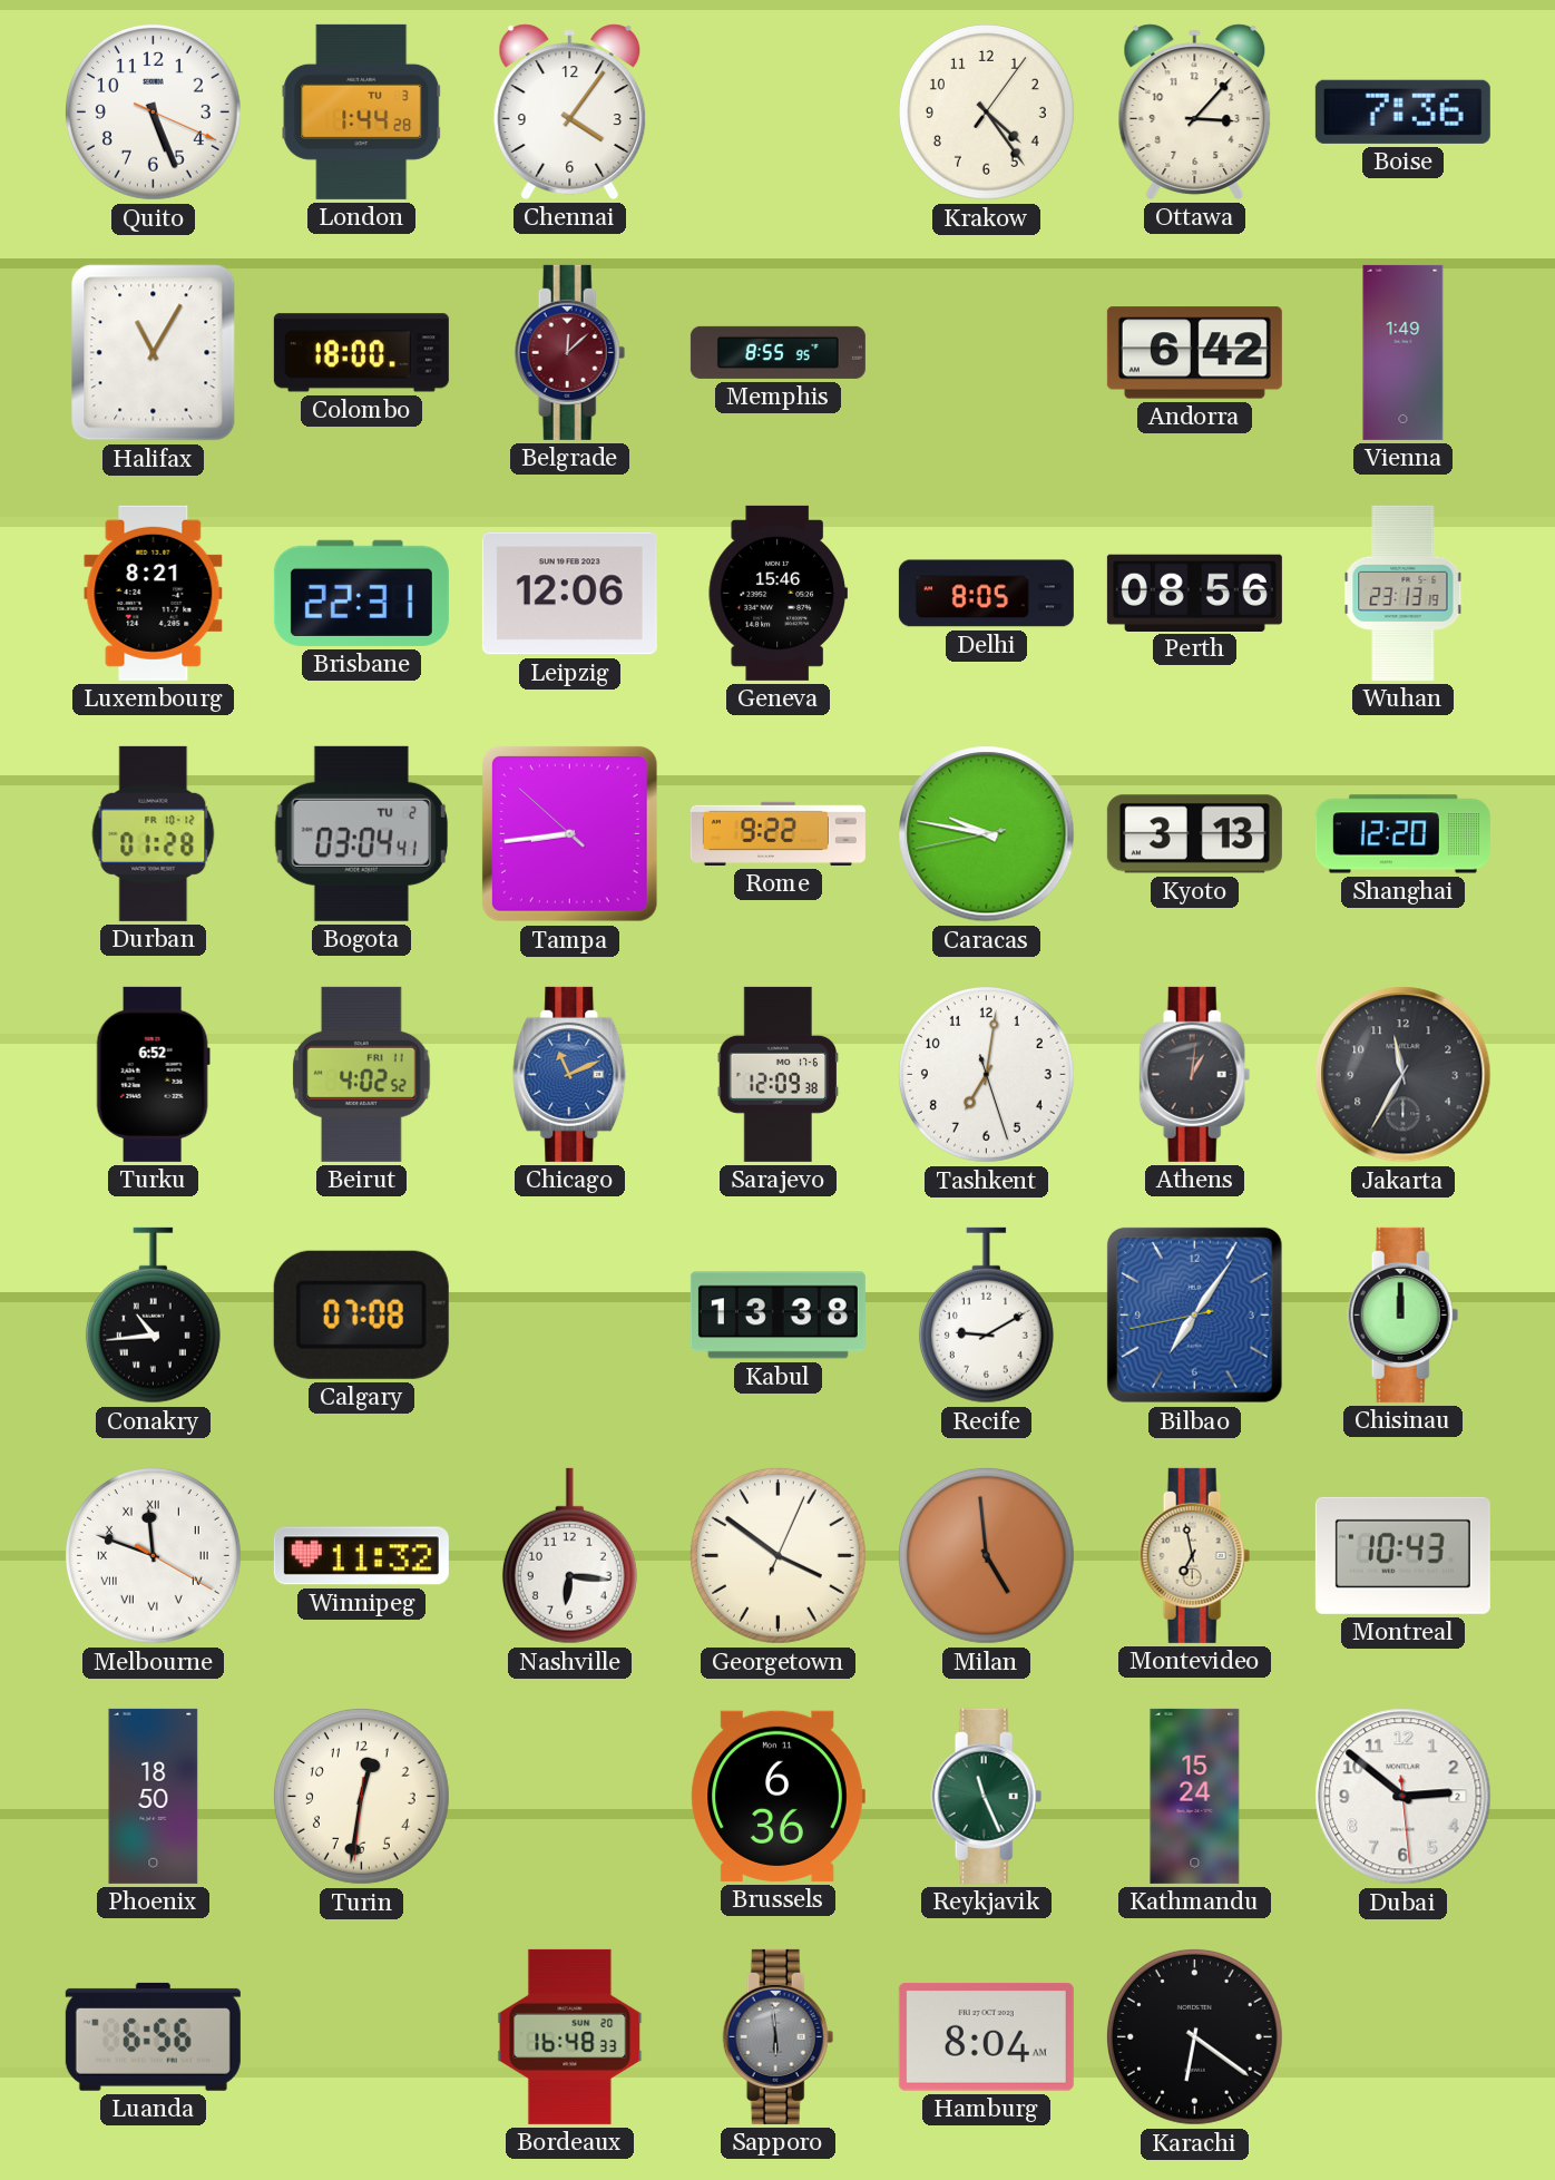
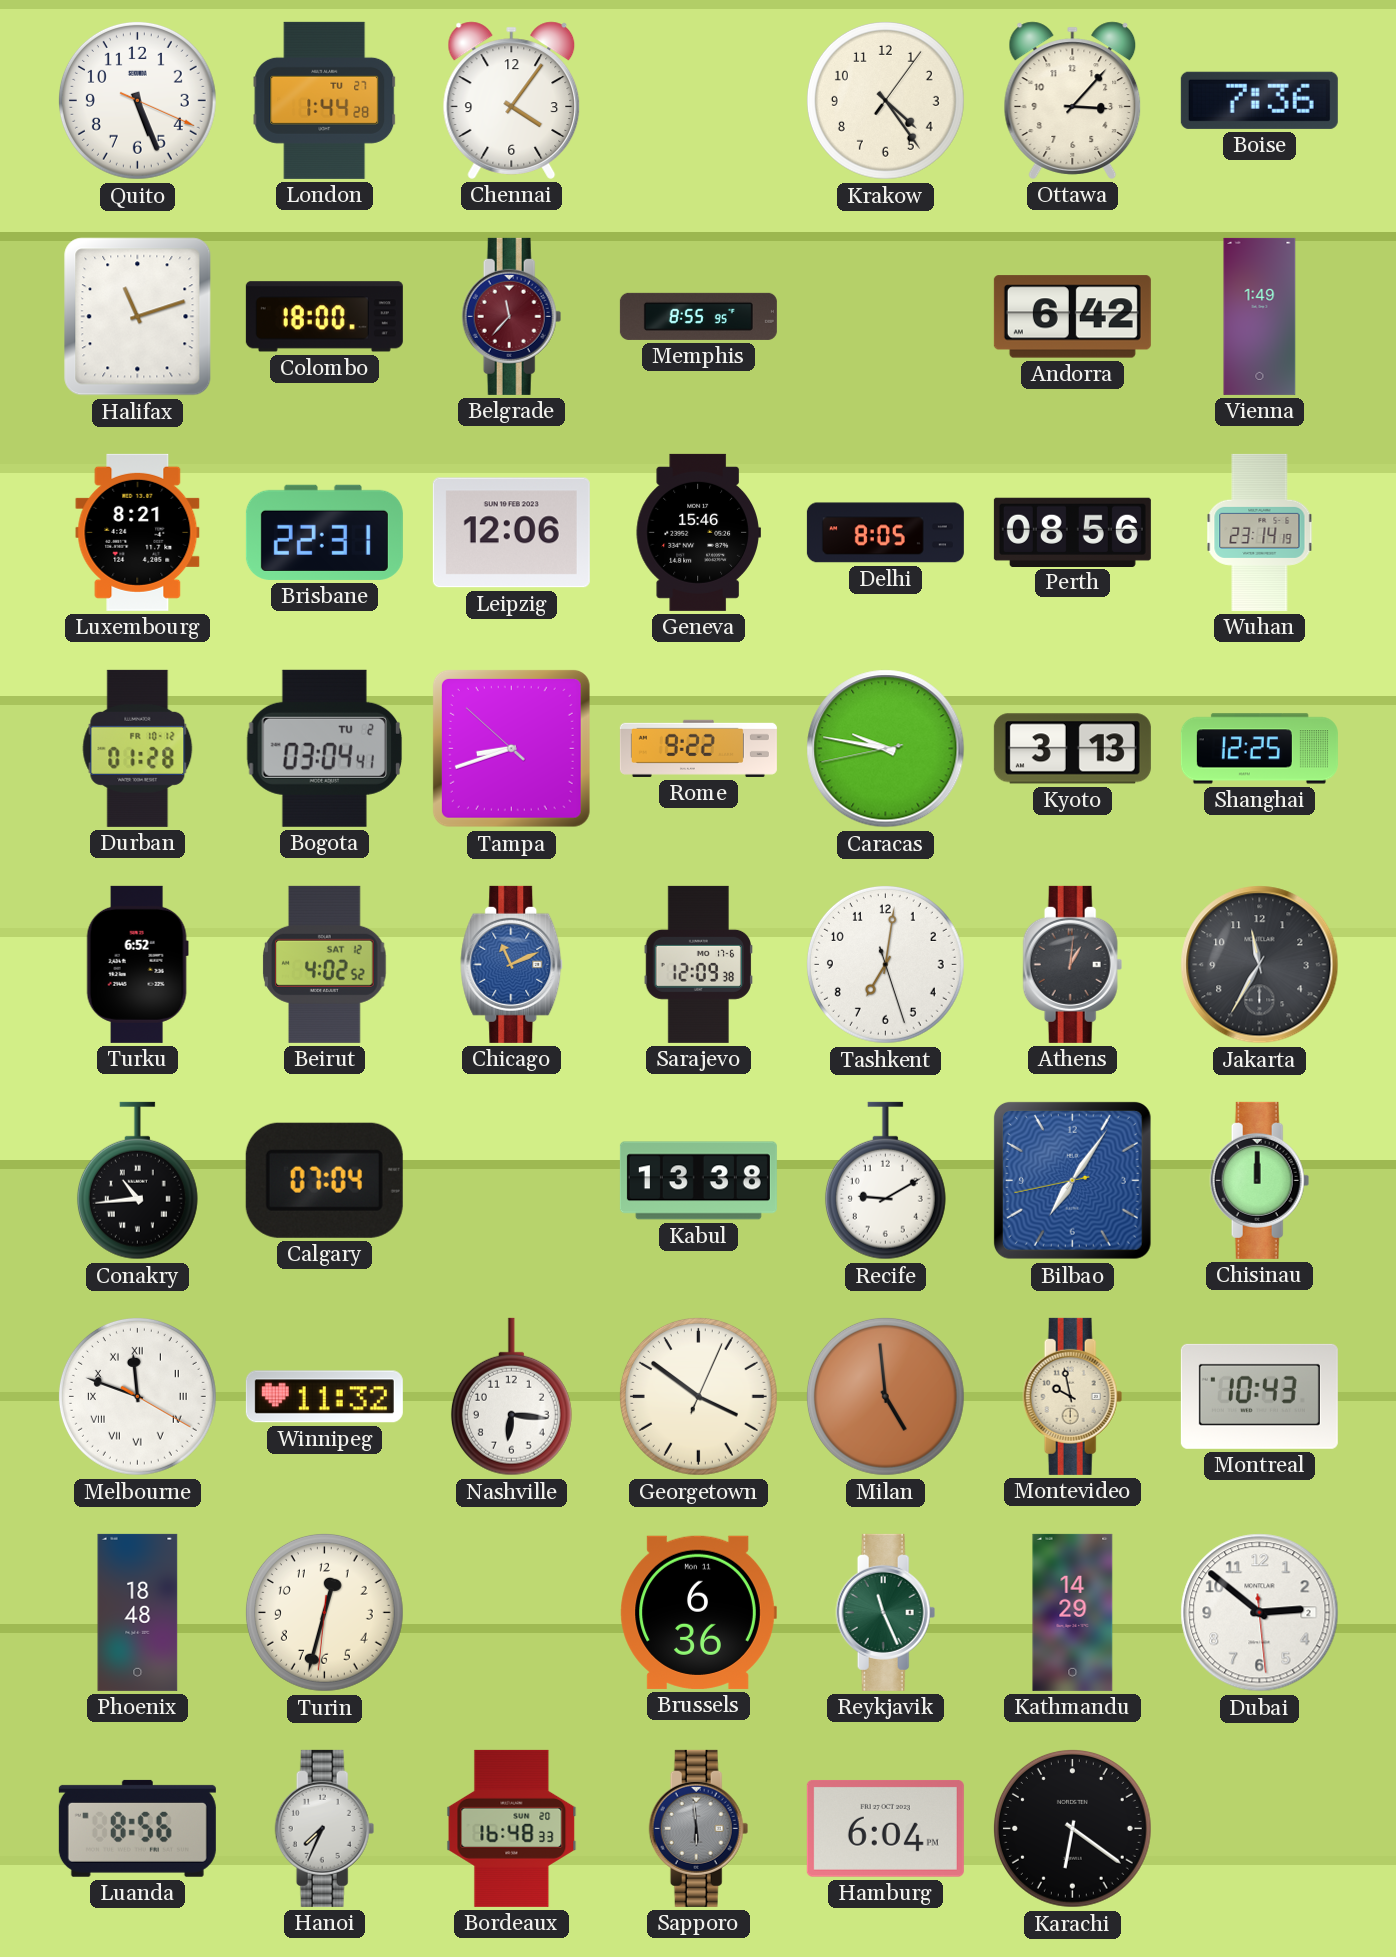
London date: TU 3 -> TU 27 (325, 100)
Halifax: 11:05 -> 11:12 (138, 317)
Belgrade: 12:08 -> 11:37 (512, 316)
Wuhan: 23:13 -> 23:14 (1260, 532)
Tampa: 8:43 -> 8:41 (511, 748)
Shanghai: 12:20 -> 12:25 (1259, 749)
Beirut date: FRI 11 -> SAT 12 (325, 964)
Calgary: 07:08 -> 07:04 (324, 1180)
Montevideo: 6:58 -> 9:58 (1073, 1396)
Phoenix: 18:50 -> 18:48 (138, 1612)
Turin: 12:31 -> 12:32 (324, 1612)
Kathmandu: 15:24 -> 14:29 (1073, 1612)
Luanda: 6:56 -> 8:56 (137, 1828)
Hanoi: none -> 7:34 (325, 1828)
Hamburg: 8:04 -> 6:04 (885, 1828)
